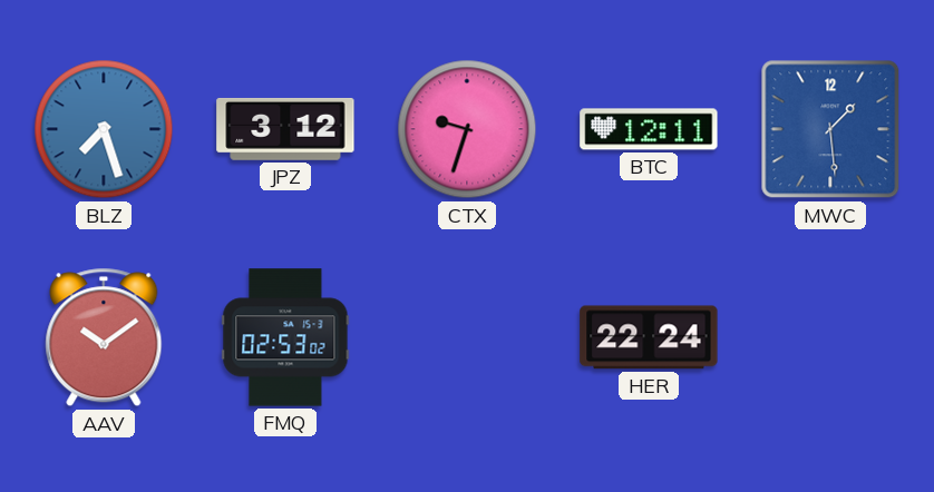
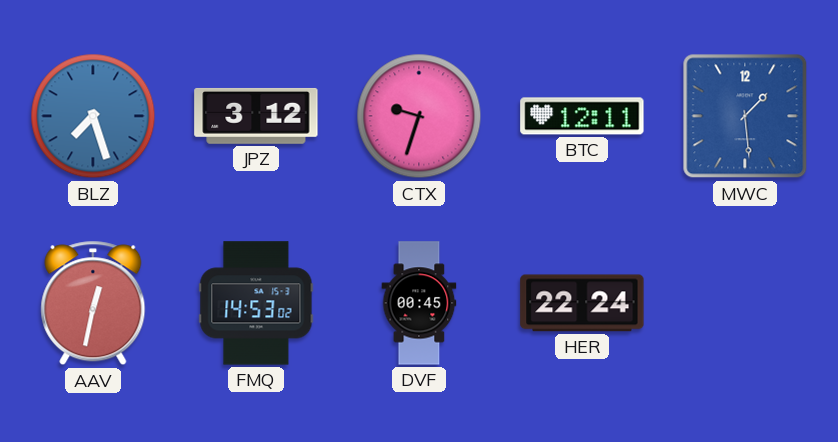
AAV: 10:09 -> 12:32 (93, 303)
FMQ: 02:53 -> 14:53 (256, 303)
DVF: none -> 00:45 (419, 303)
